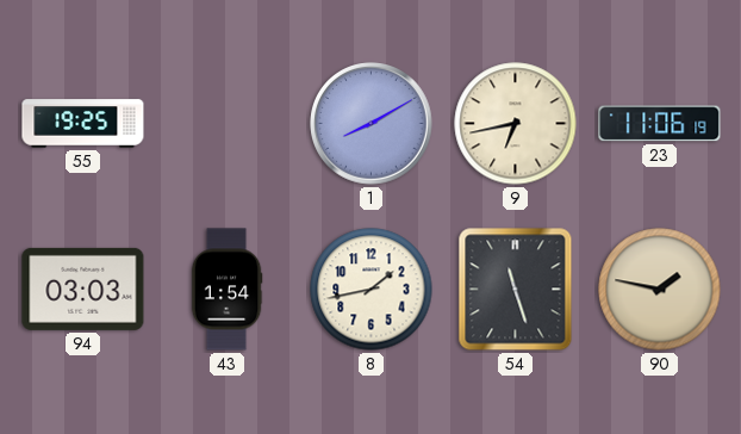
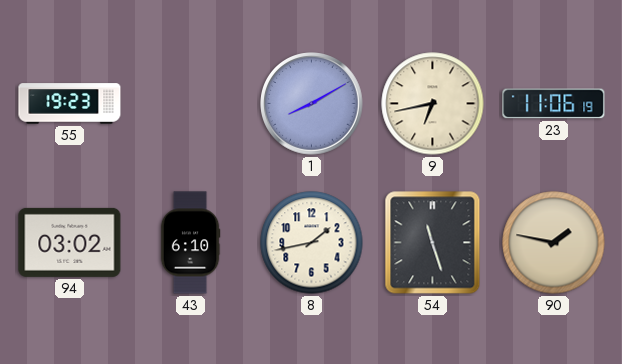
55: 19:25 -> 19:23 (70, 104)
94: 03:03 -> 03:02 (70, 242)
43: 1:54 -> 6:10 (190, 243)
